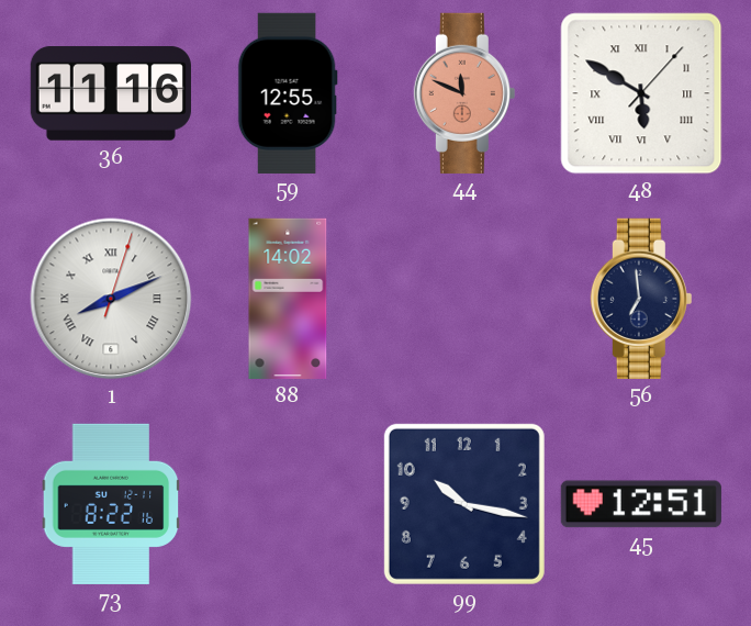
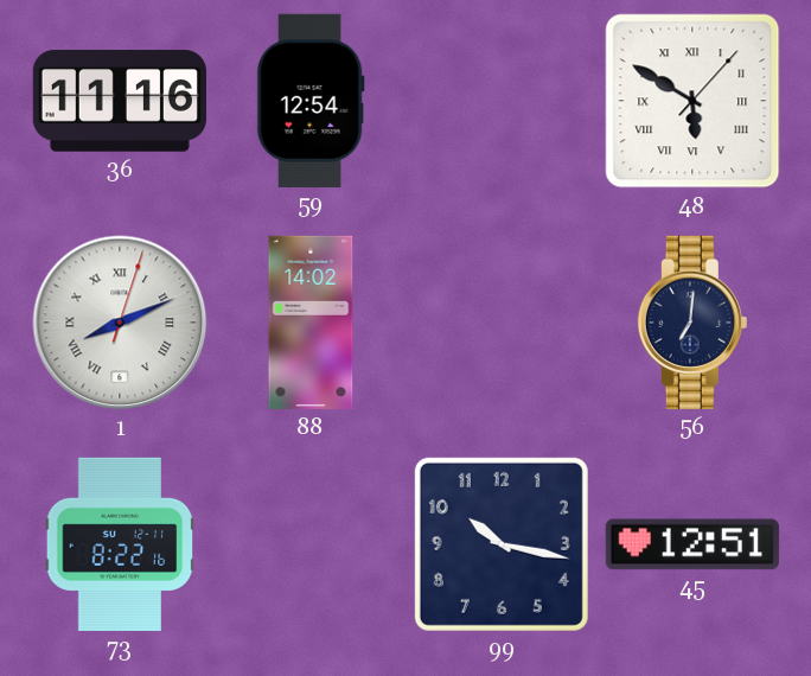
59: 12:55 -> 12:54 (311, 101)
44: 11:49 -> none (464, 93)
56: 6:59 -> 7:01 (692, 323)
